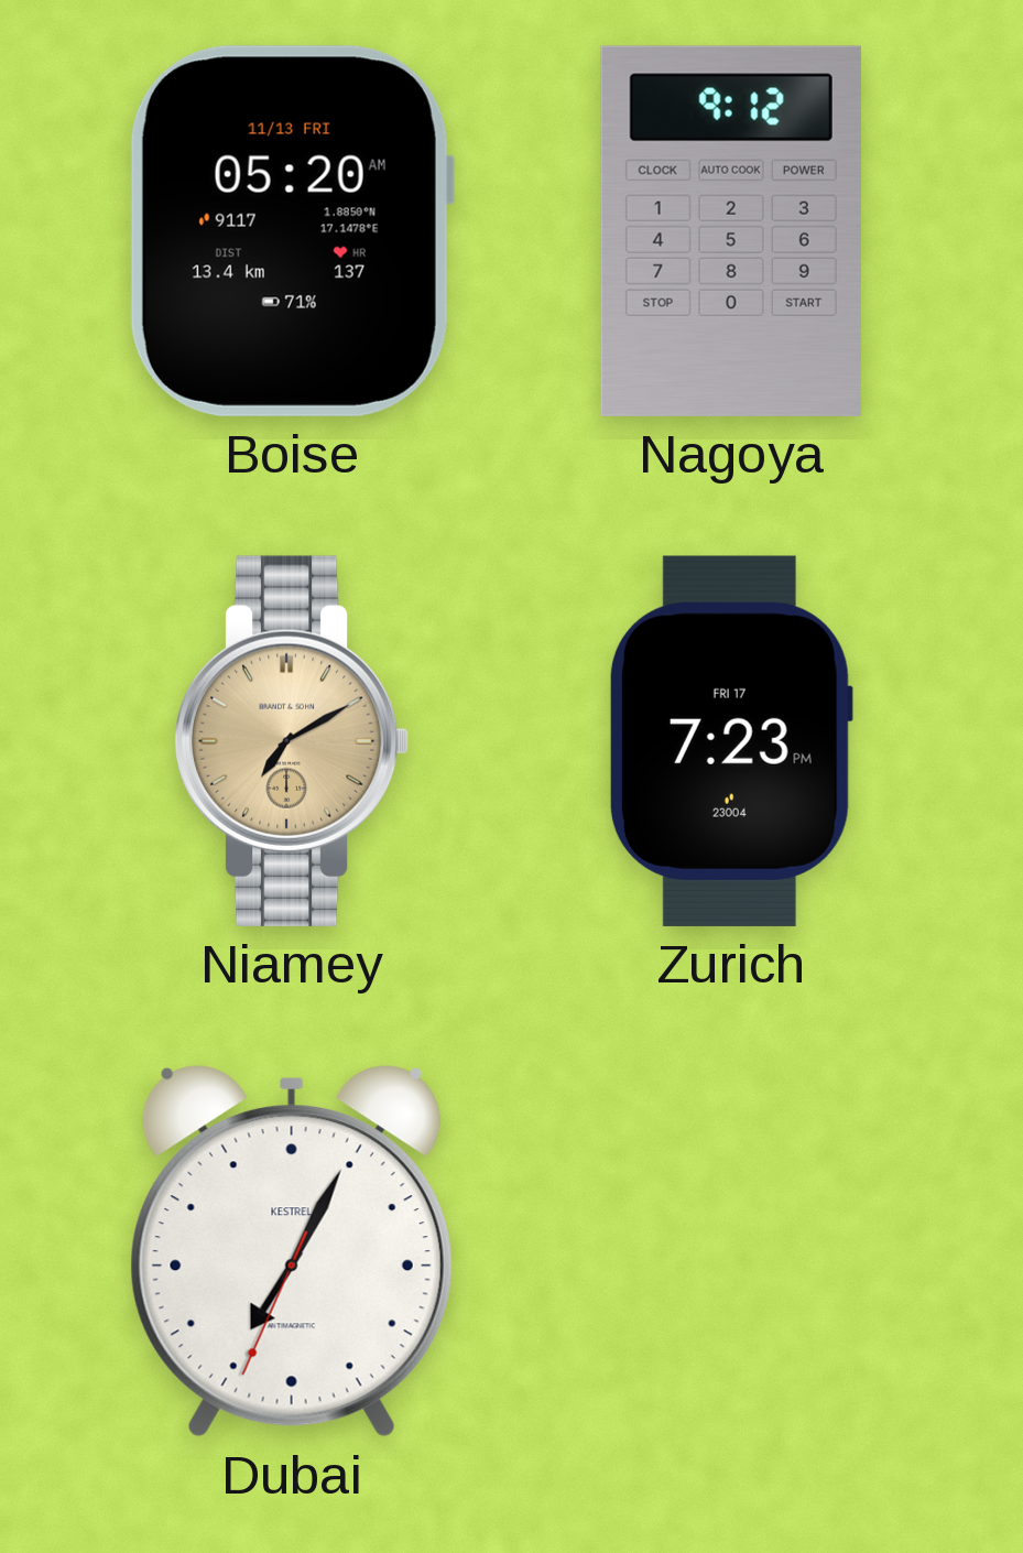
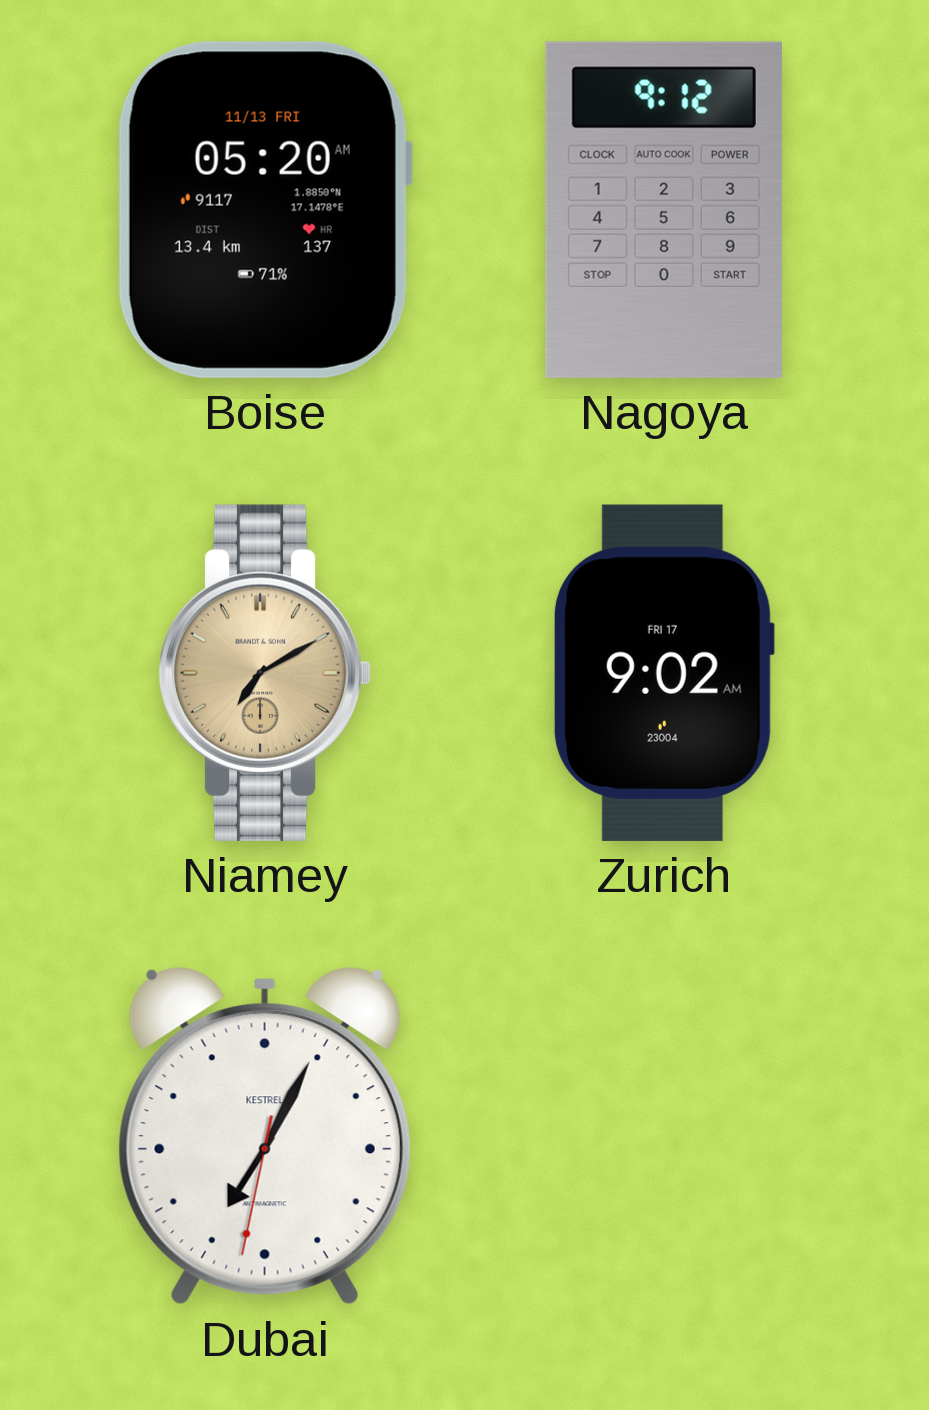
Zurich: 7:23 -> 9:02 (664, 673)
Dubai: 7:04:34 -> 7:04:32 (265, 1136)
